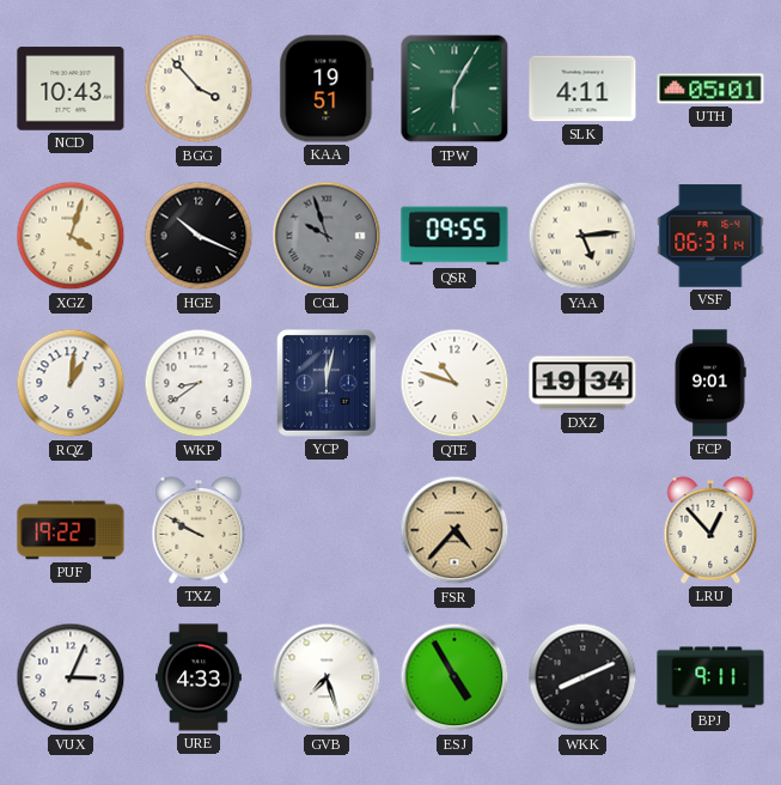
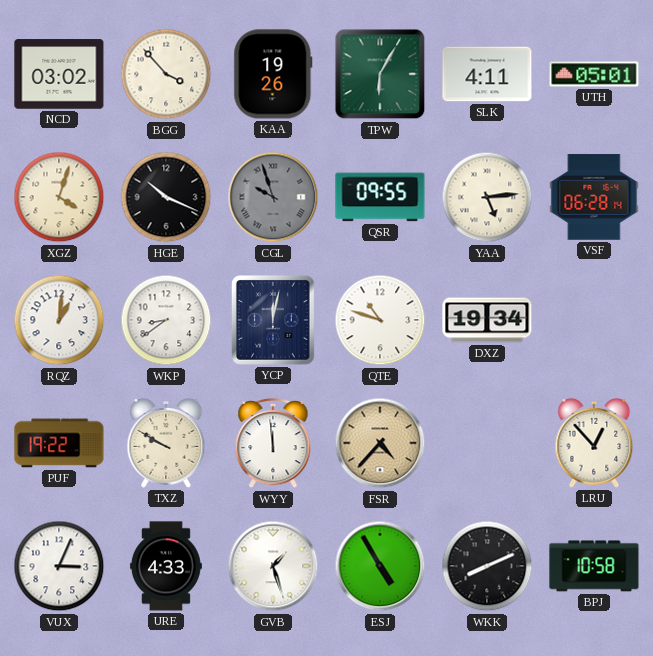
NCD: 10:43 -> 03:02 (59, 74)
KAA: 19:51 -> 19:26 (273, 74)
VSF: 06:31 -> 06:28 (594, 197)
FCP: 9:01 -> none (710, 383)
WYY: none -> 11:59 (273, 444)
GVB: 7:27 -> 1:27 (273, 566)
BPJ: 9:11 -> 10:58 (594, 566)
